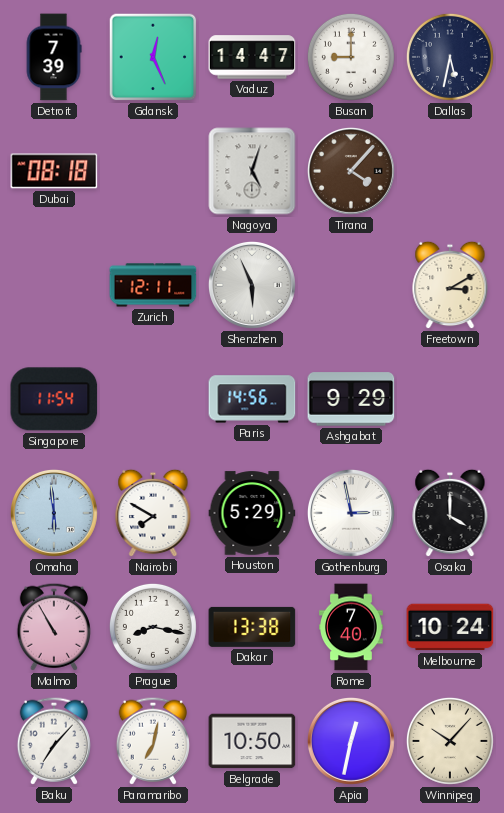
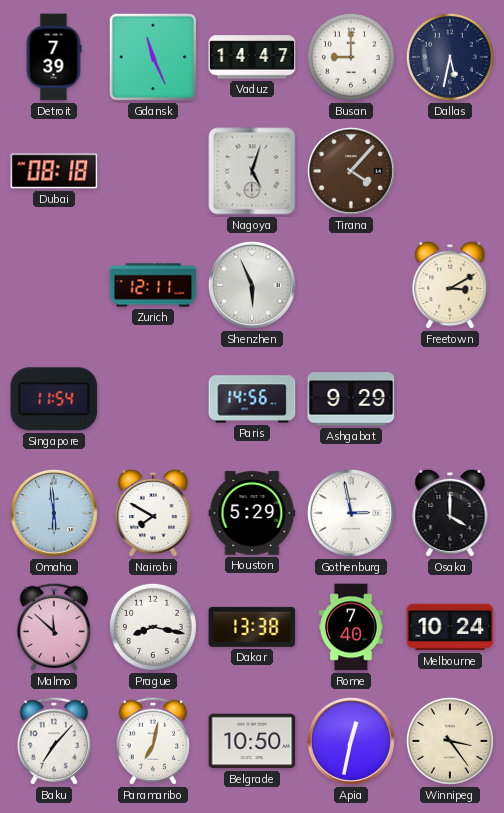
Gdansk: 12:26 -> 11:26 (153, 57)
Malmo: 10:55 -> 11:52 (54, 627)
Winnipeg: 10:07 -> 3:24 (450, 741)
